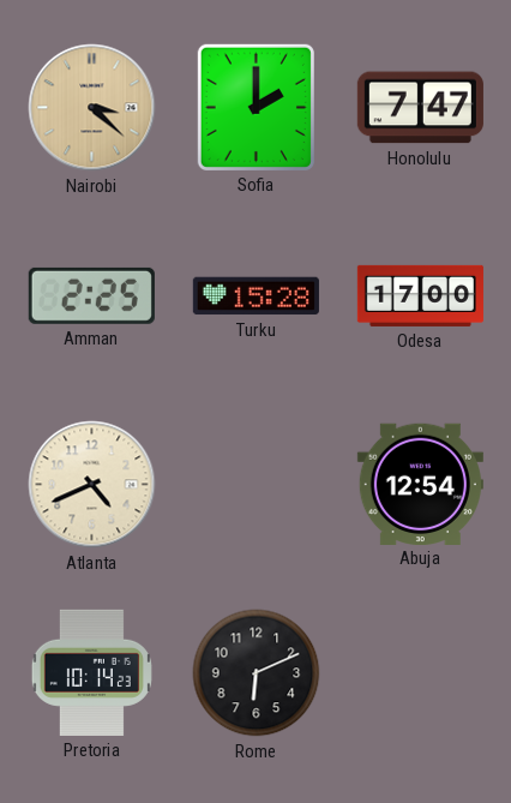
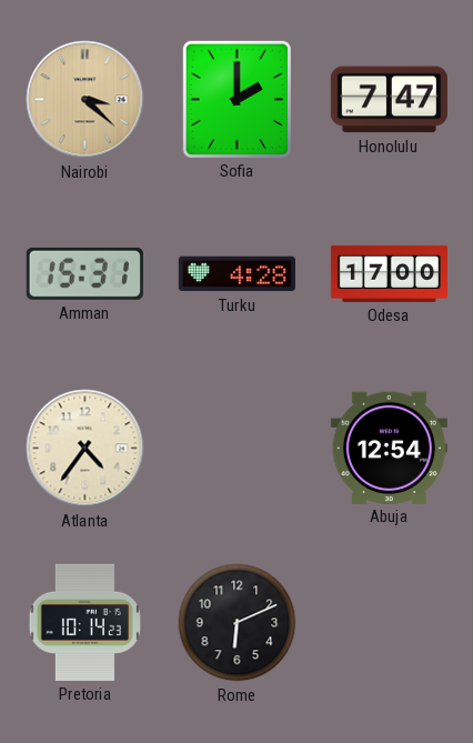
Amman: 2:25 -> 15:31 (84, 273)
Turku: 15:28 -> 4:28 (236, 274)
Atlanta: 4:41 -> 4:36 (85, 449)
